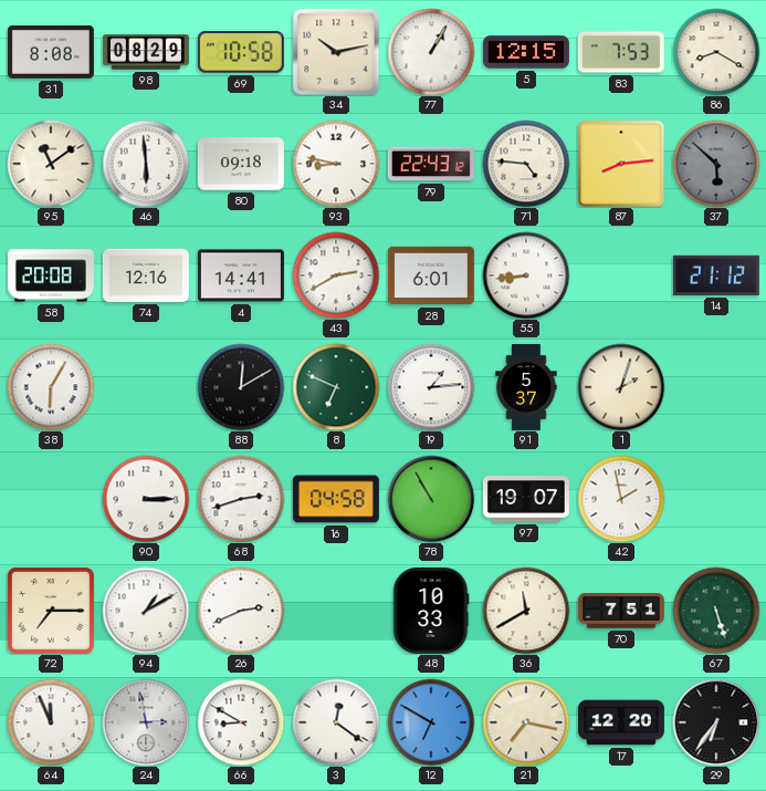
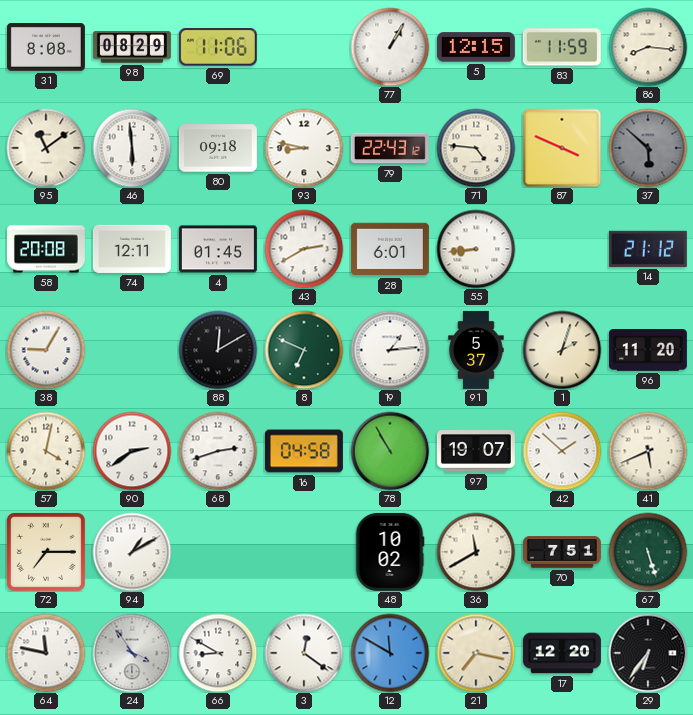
69: 10:58 -> 11:06 (218, 48)
34: 10:13 -> none (336, 52)
83: 7:53 -> 11:59 (562, 47)
86: 8:20 -> 8:16 (648, 47)
87: 8:14 -> 3:49 (562, 148)
74: 12:16 -> 12:11 (132, 249)
4: 14:41 -> 01:45 (218, 249)
38: 6:05 -> 9:05 (46, 350)
96: none -> 11:20 (648, 350)
57: none -> 4:02 (46, 451)
90: 3:15 -> 2:39 (132, 451)
42: 1:58 -> 1:52 (562, 451)
41: none -> 5:41 (648, 451)
26: 2:41 -> none (241, 611)
48: 10:33 -> 10:02 (390, 552)
64: 11:56 -> 11:47 (46, 653)
24: 2:58 -> 3:54 (132, 653)
12: 6:50 -> 11:50 (390, 653)
